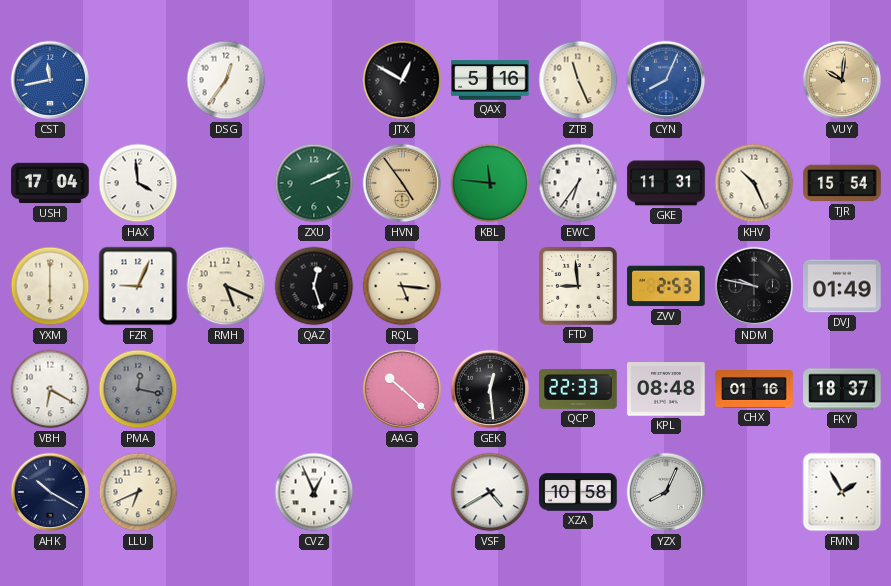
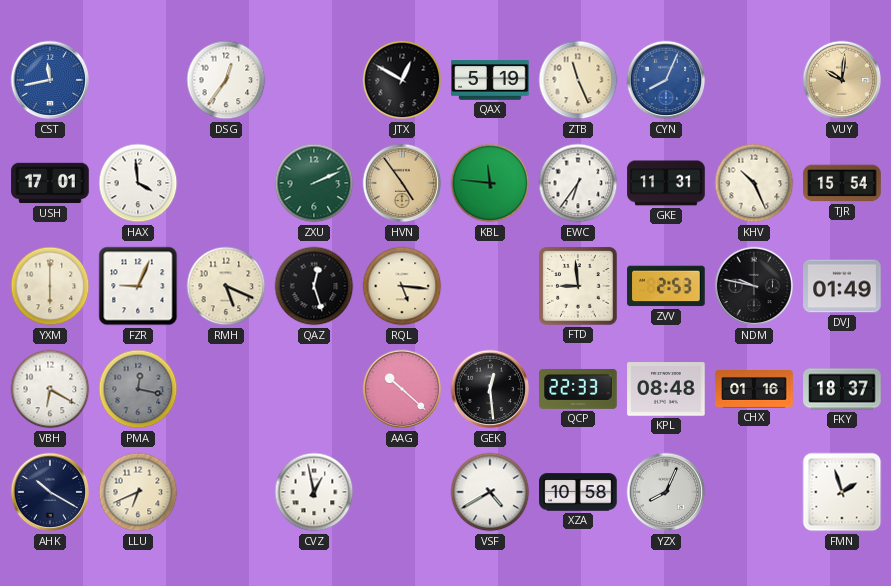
QAX: 5:16 -> 5:19 (490, 80)
USH: 17:04 -> 17:01 (50, 183)
CVZ: 12:56 -> 12:58 (314, 492)
FMN: 1:55 -> 1:57 (842, 492)
